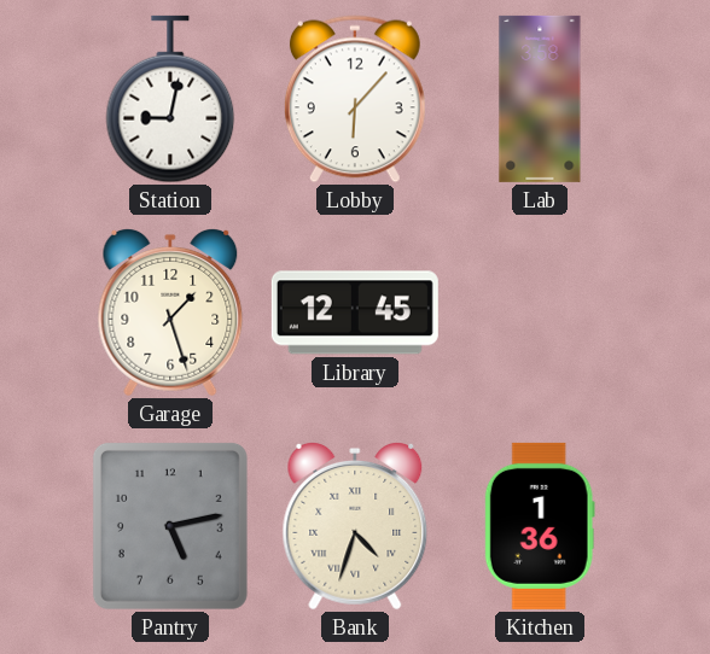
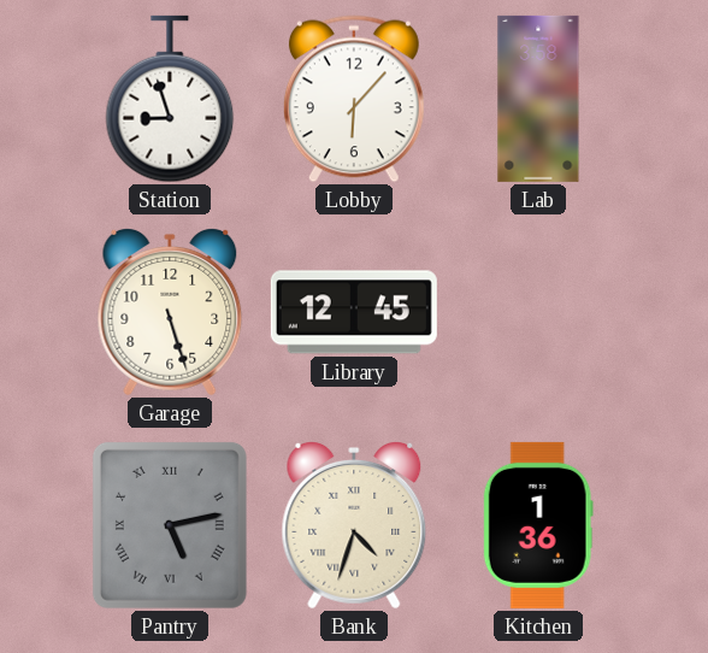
Station: 9:02 -> 8:57 (170, 99)
Garage: 1:27 -> 5:27 (170, 313)
Pantry numerals: Arabic -> Roman (170, 525)
